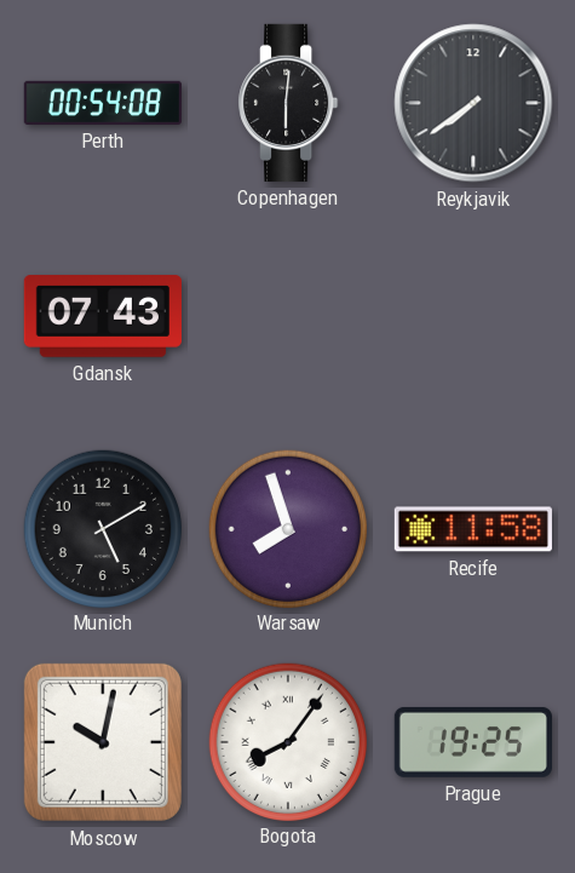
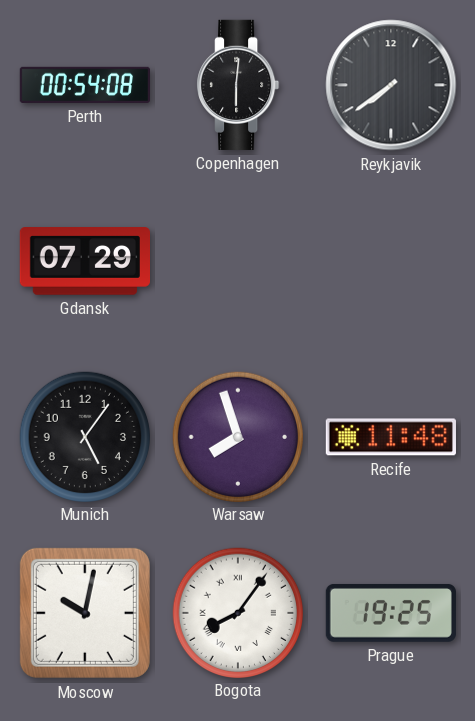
Gdansk: 07:43 -> 07:29 (84, 261)
Munich: 5:10 -> 5:06 (84, 436)
Recife: 11:58 -> 11:48 (391, 437)
